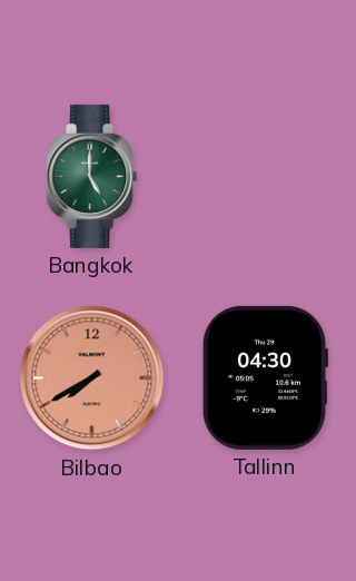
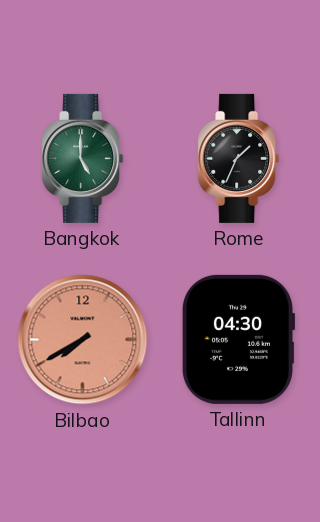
Rome: none -> 1:34 (239, 158)
